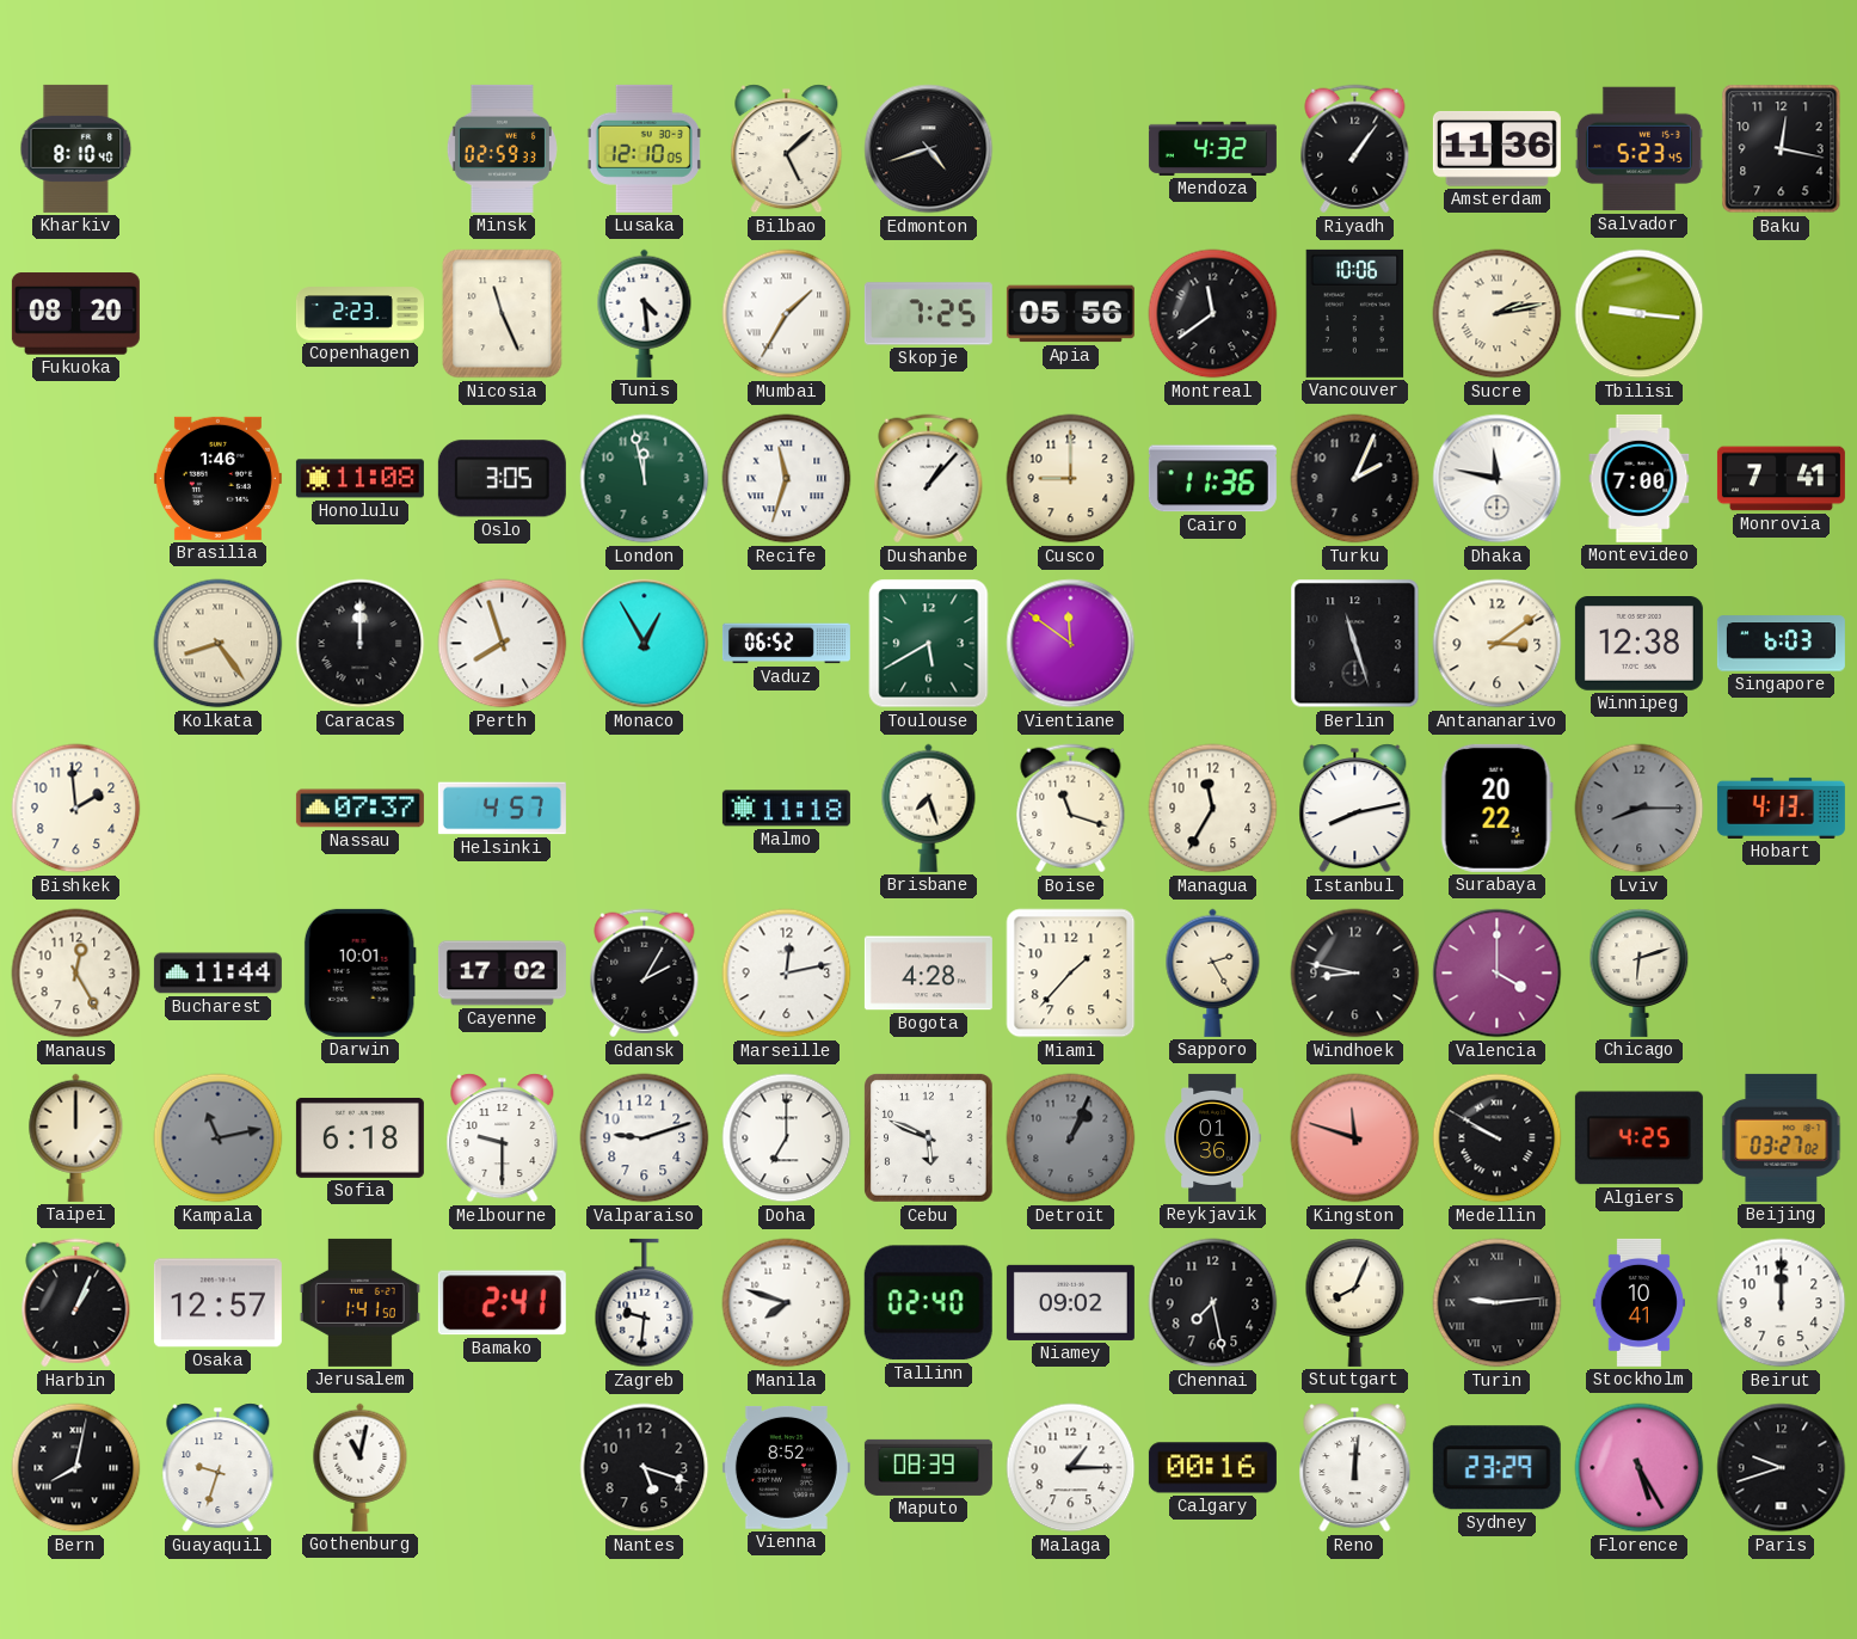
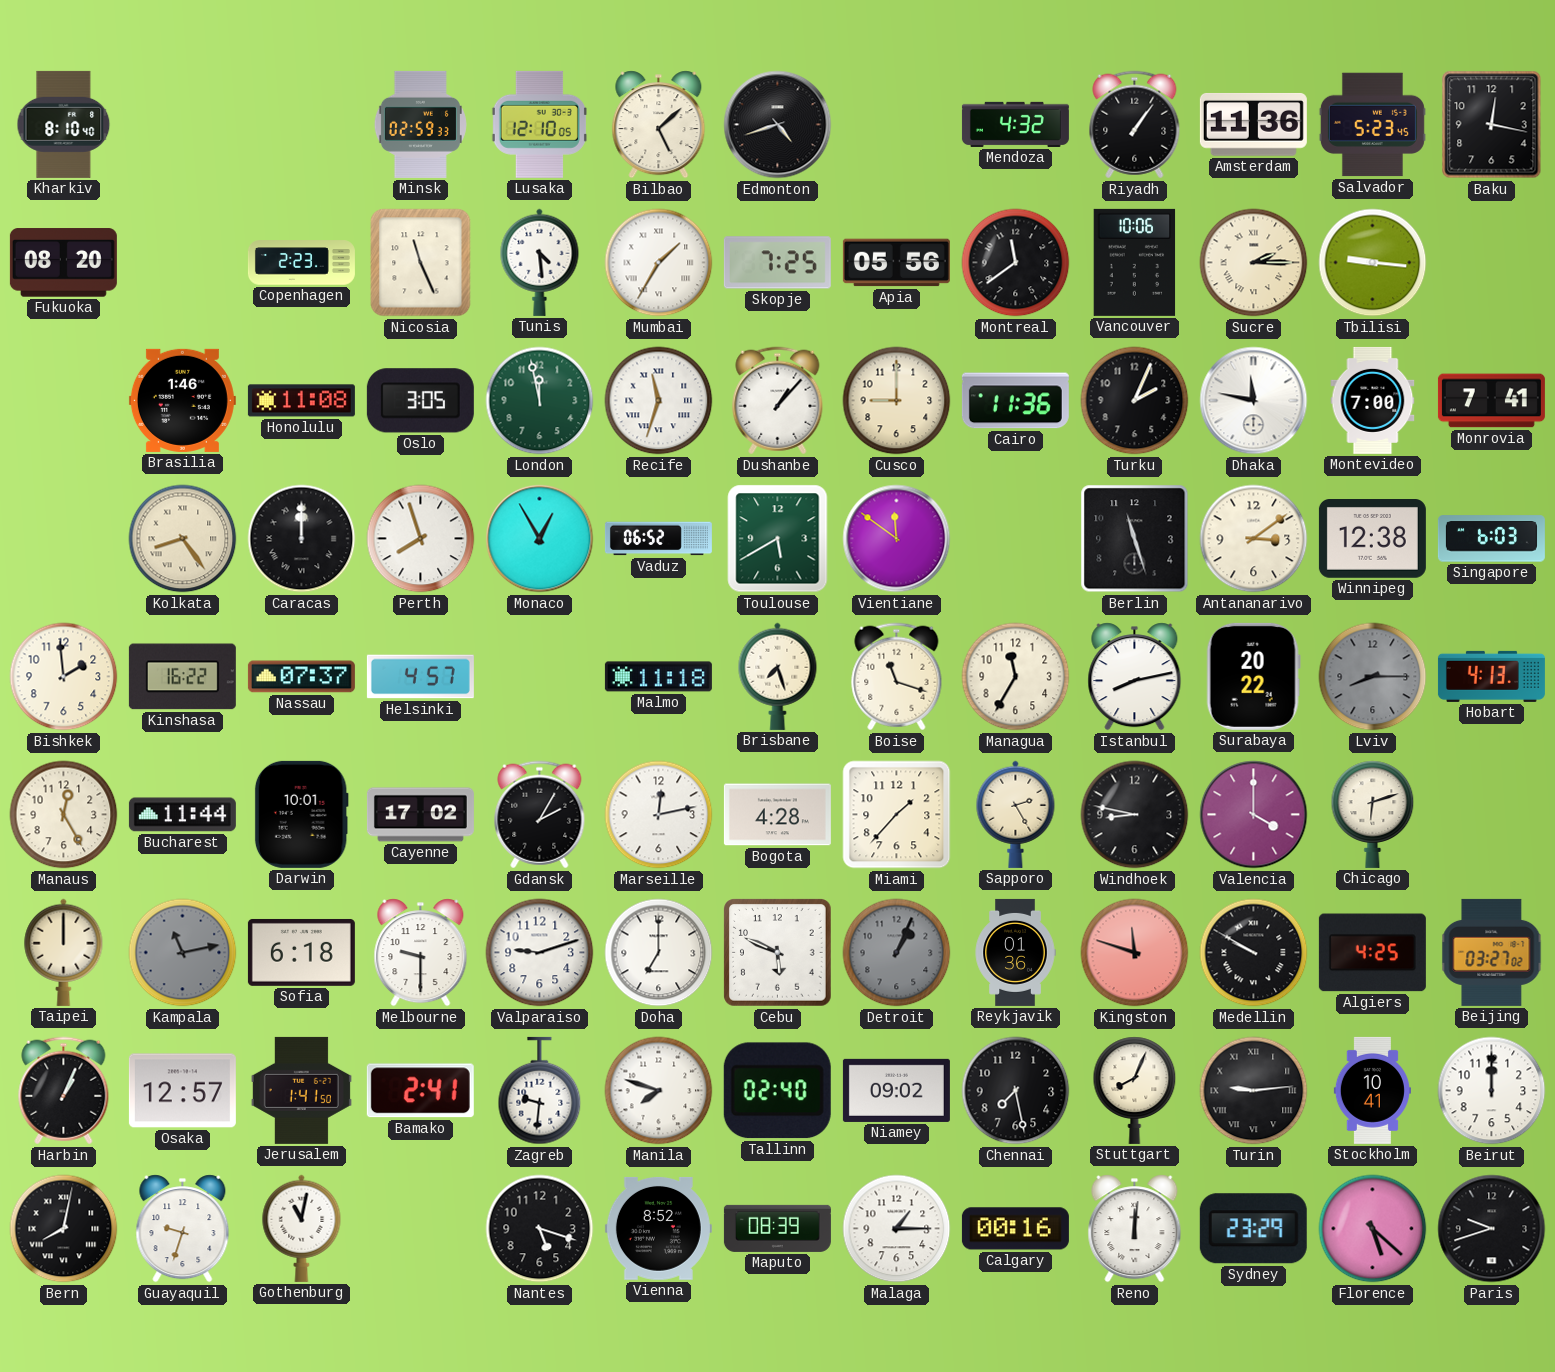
Sucre: 2:13 -> 2:15 (1254, 263)
Kinshasa: none -> 16:22 (182, 677)
Florence: 5:25 -> 5:22 (1373, 1229)
